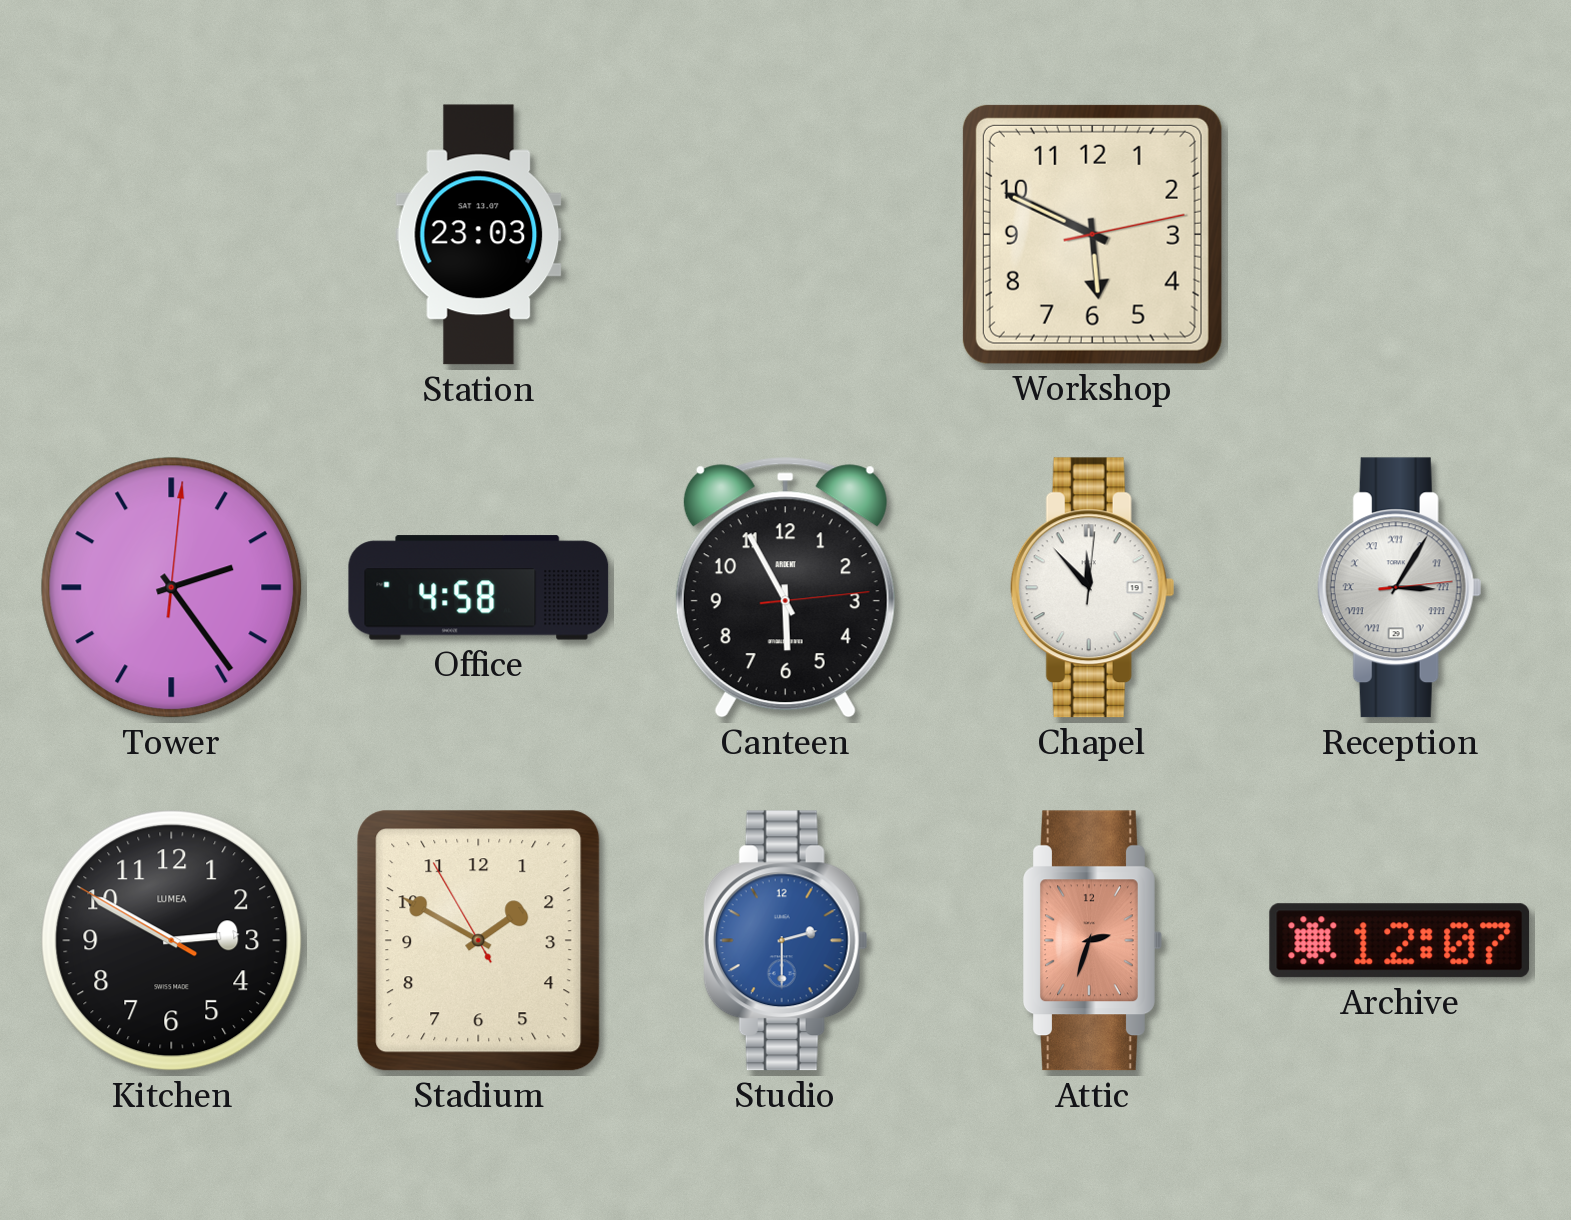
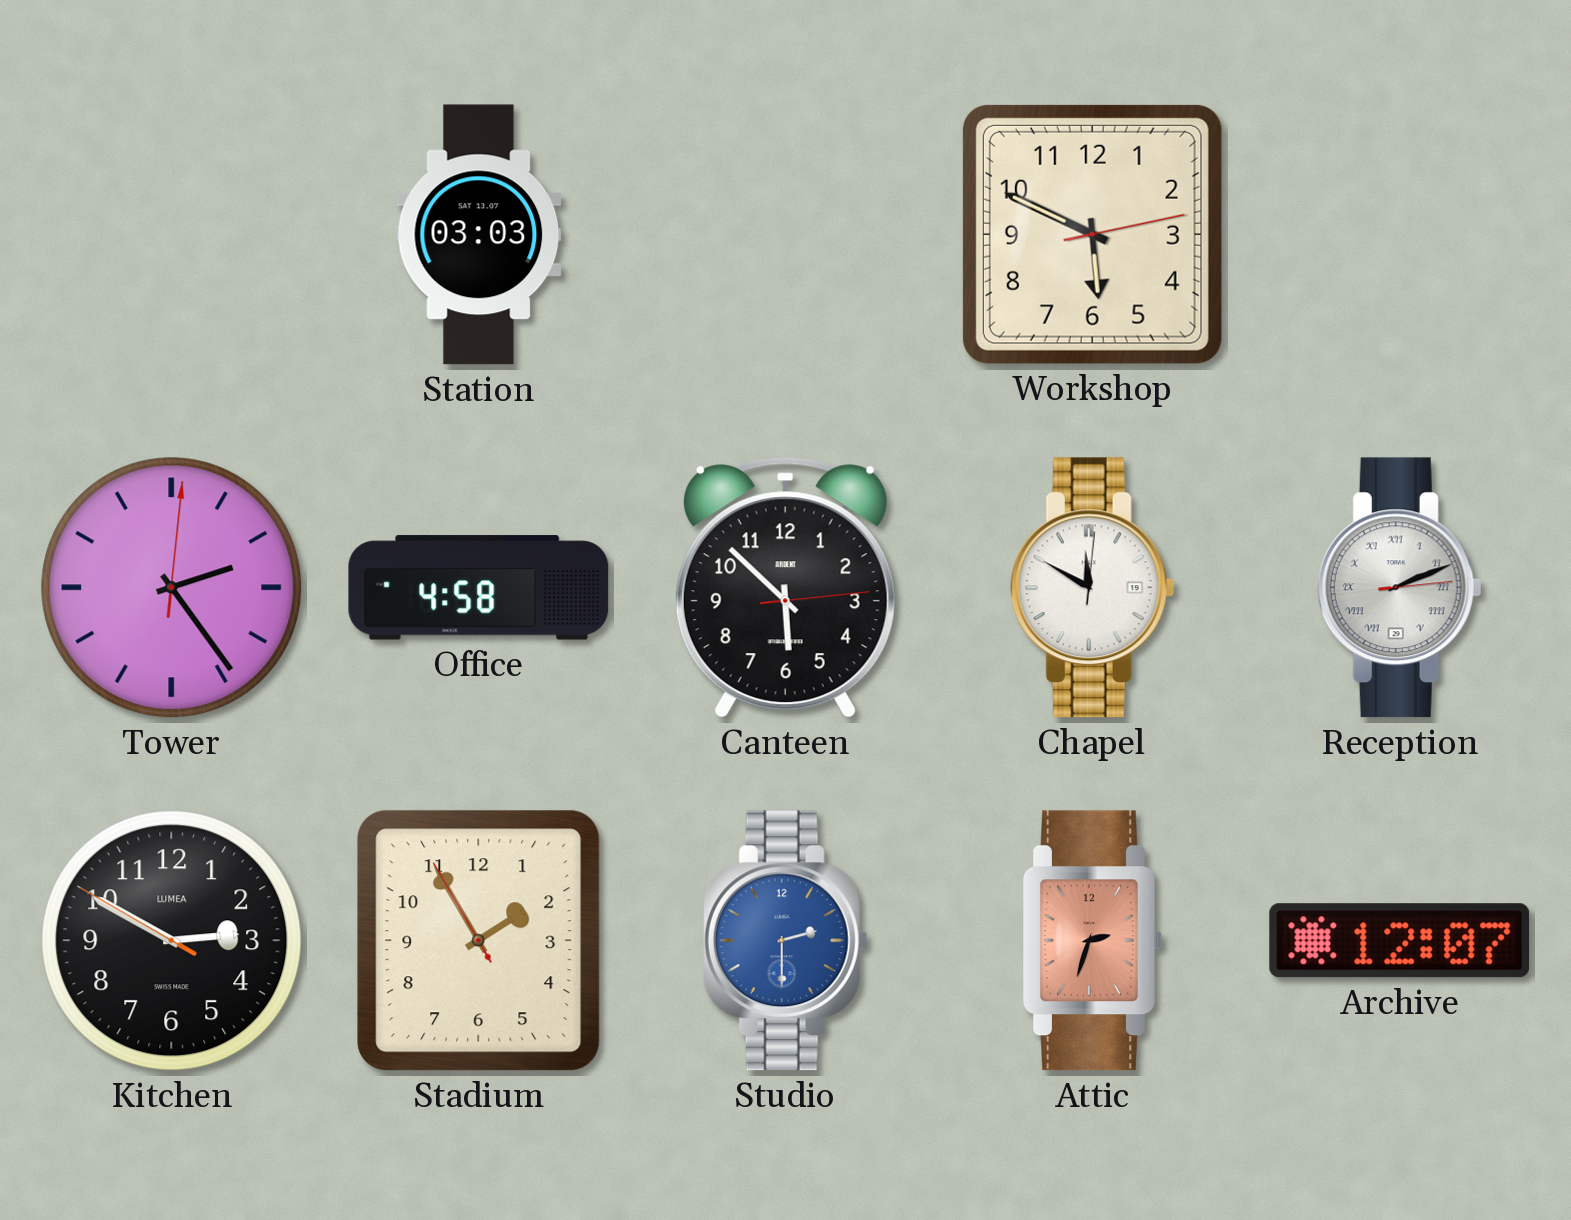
Station: 23:03 -> 03:03 (479, 235)
Canteen: 5:55 -> 5:52 (785, 588)
Chapel: 11:53 -> 11:50 (1092, 588)
Reception: 3:05 -> 2:11 (1399, 588)
Stadium: 1:49 -> 1:54 (479, 941)
